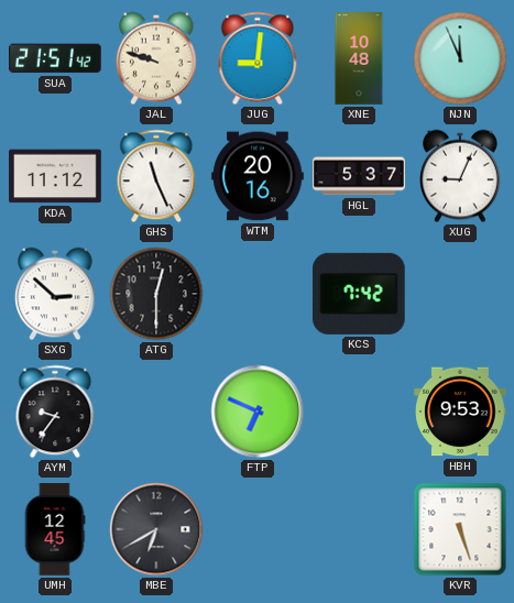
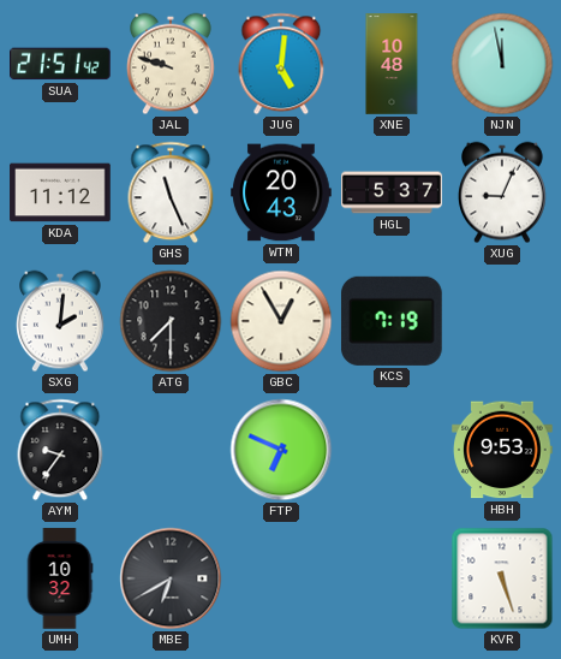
JUG: 9:01 -> 5:01 (281, 64)
NJN: 11:56 -> 11:58 (502, 64)
WTM: 20:16 -> 20:43 (281, 192)
SXG: 2:52 -> 2:01 (61, 321)
ATG: 12:30 -> 7:30 (171, 321)
GBC: none -> 12:55 (281, 321)
KCS: 7:42 -> 7:19 (392, 321)
UMH: 12:45 -> 10:32 (60, 578)
